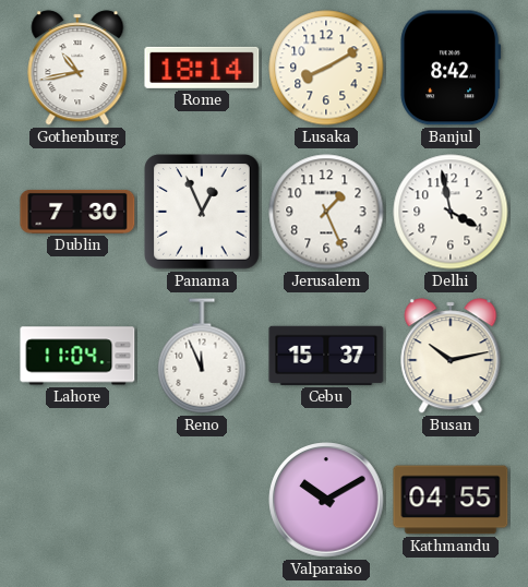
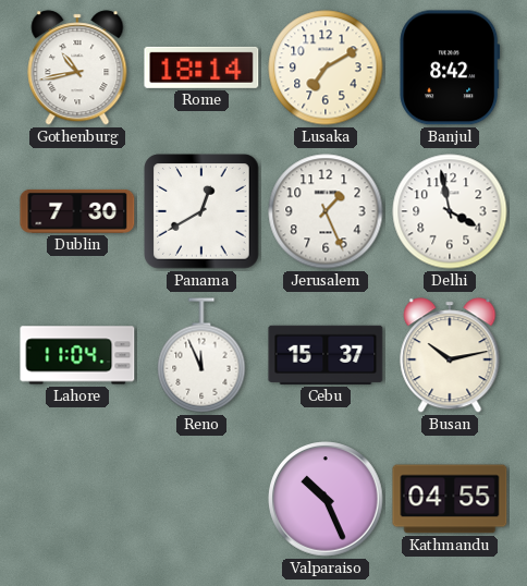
Lusaka: 8:10 -> 7:10 (326, 68)
Panama: 12:56 -> 12:40 (201, 211)
Valparaiso: 10:10 -> 10:26 (326, 499)
